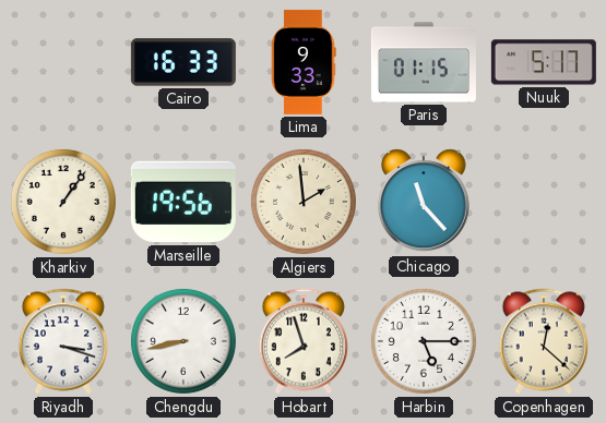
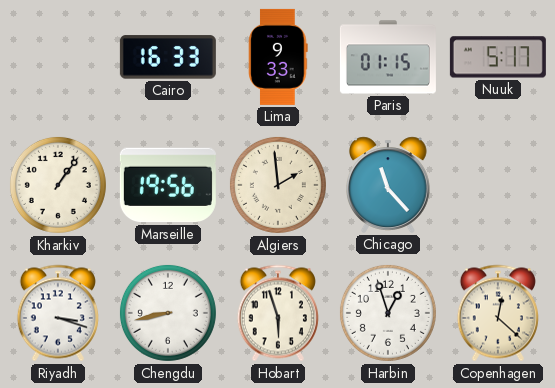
Hobart: 7:57 -> 5:57 (278, 313)
Harbin: 5:15 -> 12:57 (388, 313)
